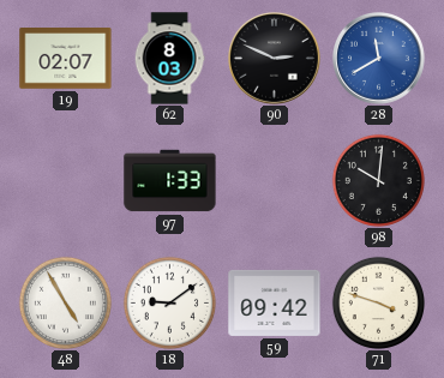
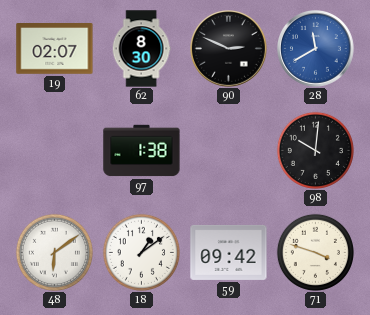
62: 8:03 -> 8:30 (141, 49)
97: 1:33 -> 1:38 (142, 151)
48: 4:55 -> 6:09 (54, 252)
18: 9:09 -> 1:09 (141, 252)
